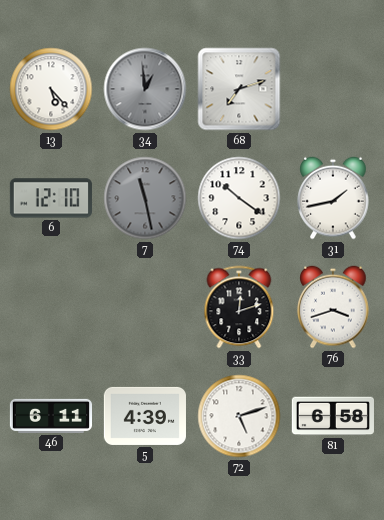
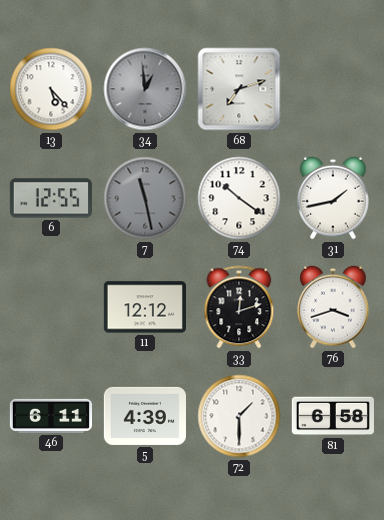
6: 12:10 -> 12:55 (51, 198)
11: none -> 12:12 (145, 307)
72: 5:12 -> 1:30 (239, 416)
